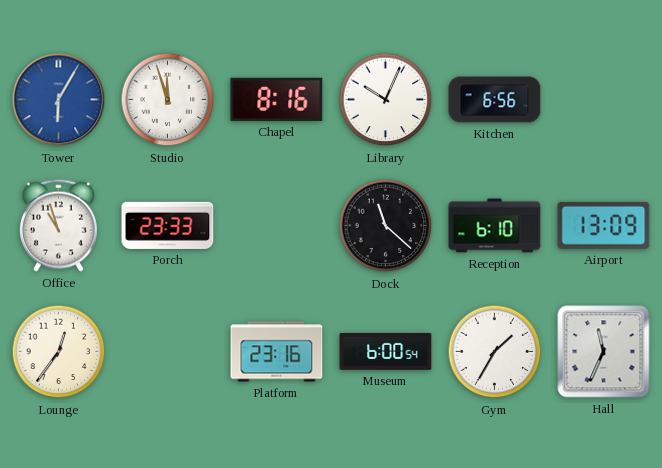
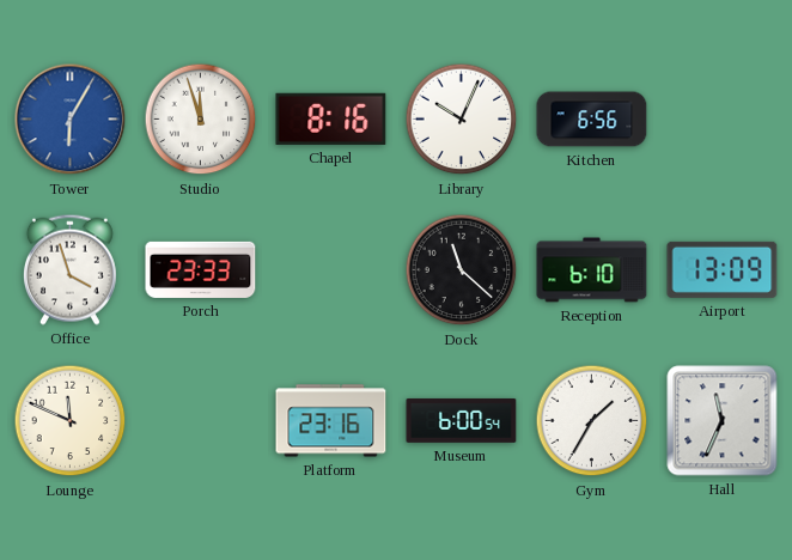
Office: 10:57 -> 3:57 (69, 269)
Lounge: 12:36 -> 11:49 (71, 421)
